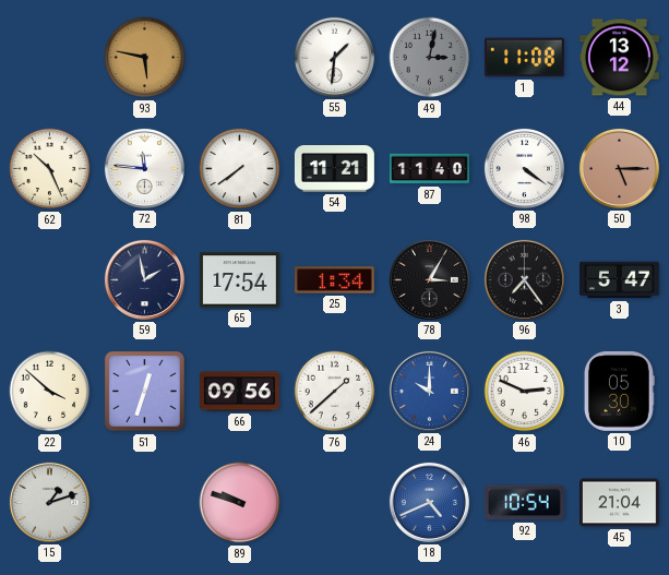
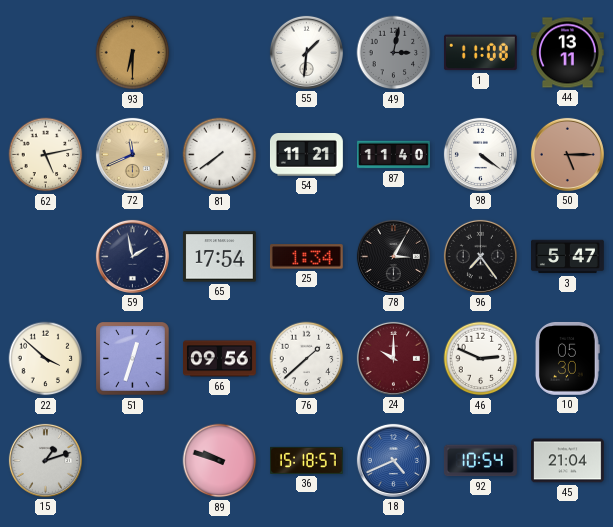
93: 5:47 -> 6:30 (133, 53)
44: 13:12 -> 13:11 (568, 53)
62: 10:26 -> 5:13 (46, 155)
72: 11:46 -> 11:41 (132, 154)
72 dial: white -> champagne (132, 154)
24 dial: blue -> burgundy (393, 358)
36: none -> 15:18 (307, 460)
